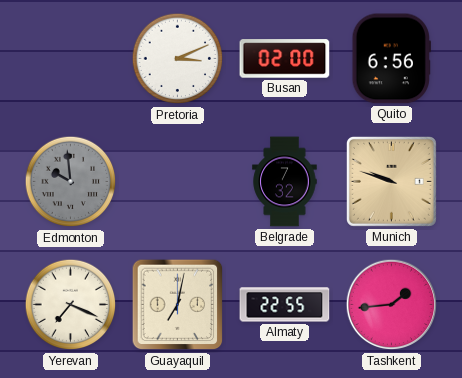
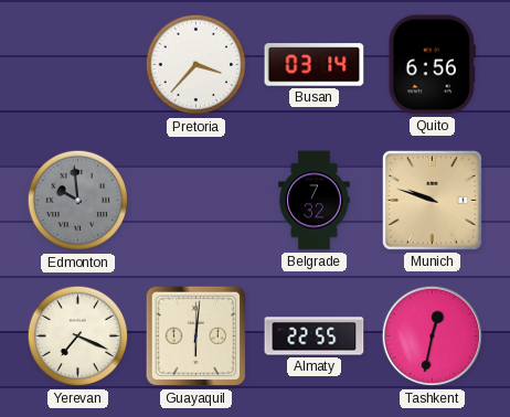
Pretoria: 3:11 -> 3:37 (196, 65)
Busan: 02:00 -> 03:14 (315, 65)
Guayaquil: 7:02 -> 6:01 (196, 336)
Tashkent: 1:44 -> 12:32 (433, 336)
